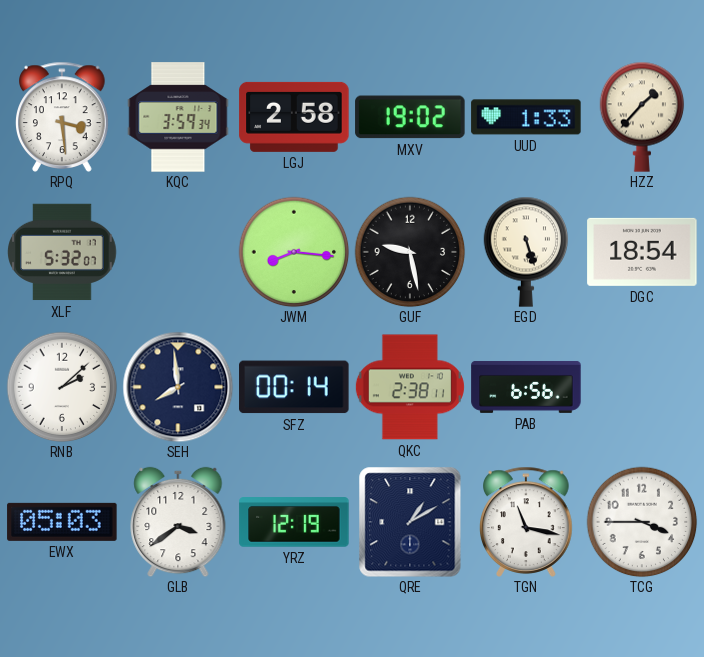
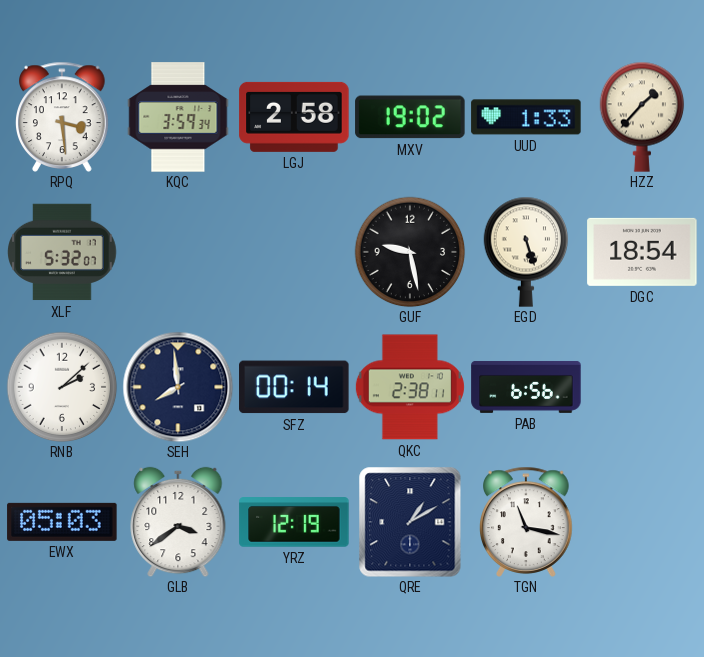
JWM: 8:16 -> none (294, 252)
TCG: 3:45 -> none (642, 522)
